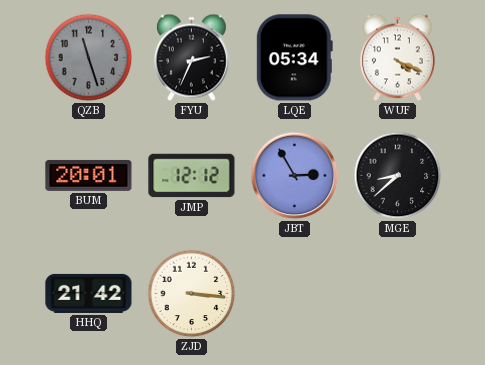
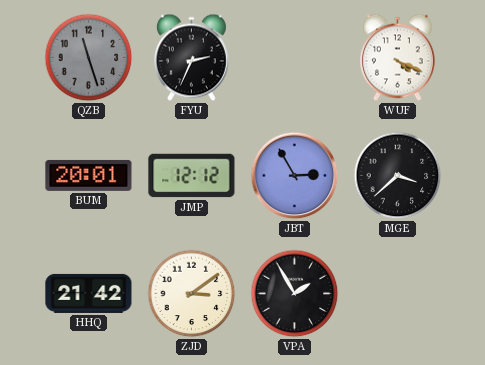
LQE: 05:34 -> none (294, 58)
MGE: 8:38 -> 3:38 (398, 176)
ZJD: 3:16 -> 3:09 (192, 294)
VPA: none -> 1:55 (295, 294)
